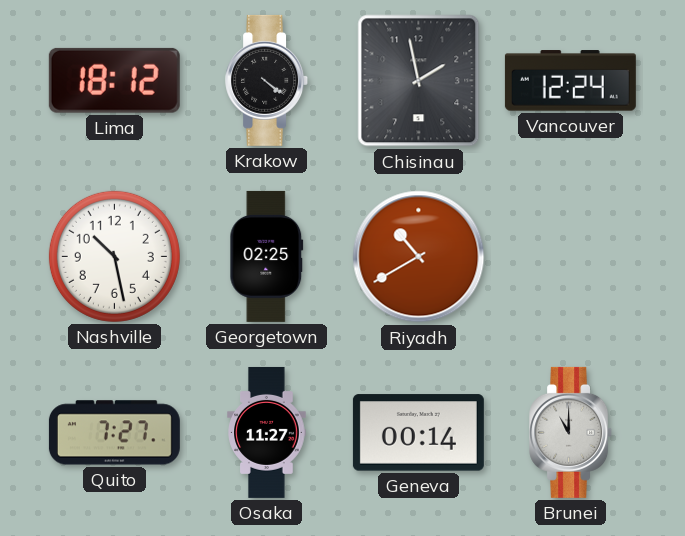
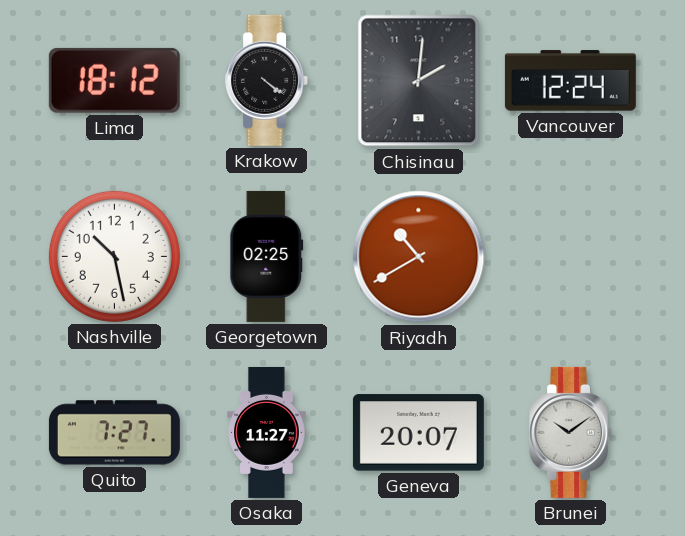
Chisinau: 1:58 -> 2:01 (419, 81)
Geneva: 00:14 -> 20:07 (418, 433)
Brunei: 11:00 -> 10:09 (571, 432)
